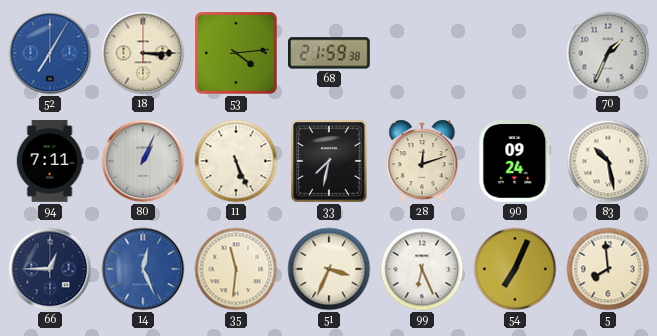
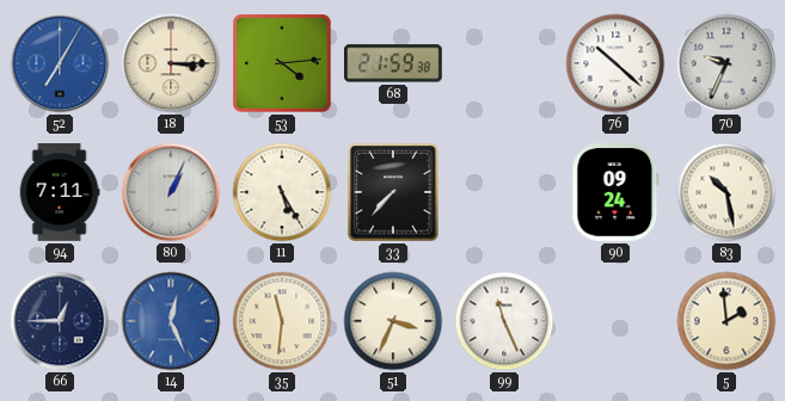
76: none -> 10:22 (615, 63)
70: 1:34 -> 9:34 (726, 63)
11: 5:26 -> 5:25 (282, 192)
33: 7:32 -> 7:37 (393, 192)
28: 12:12 -> none (422, 161)
99: 6:26 -> 11:26 (504, 321)
54: 7:04 -> none (515, 269)
5: 7:59 -> 1:59 (726, 321)
